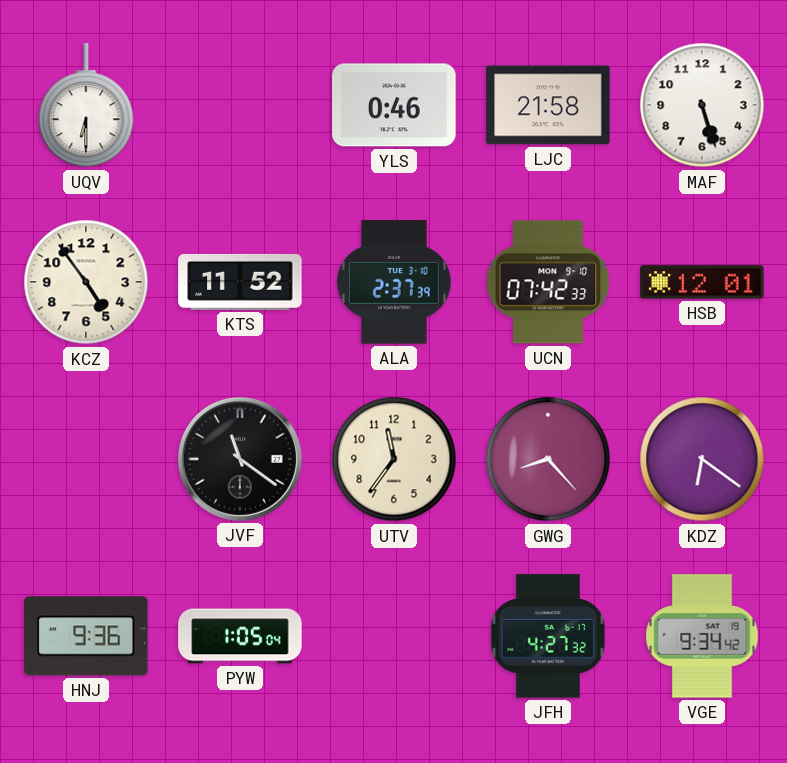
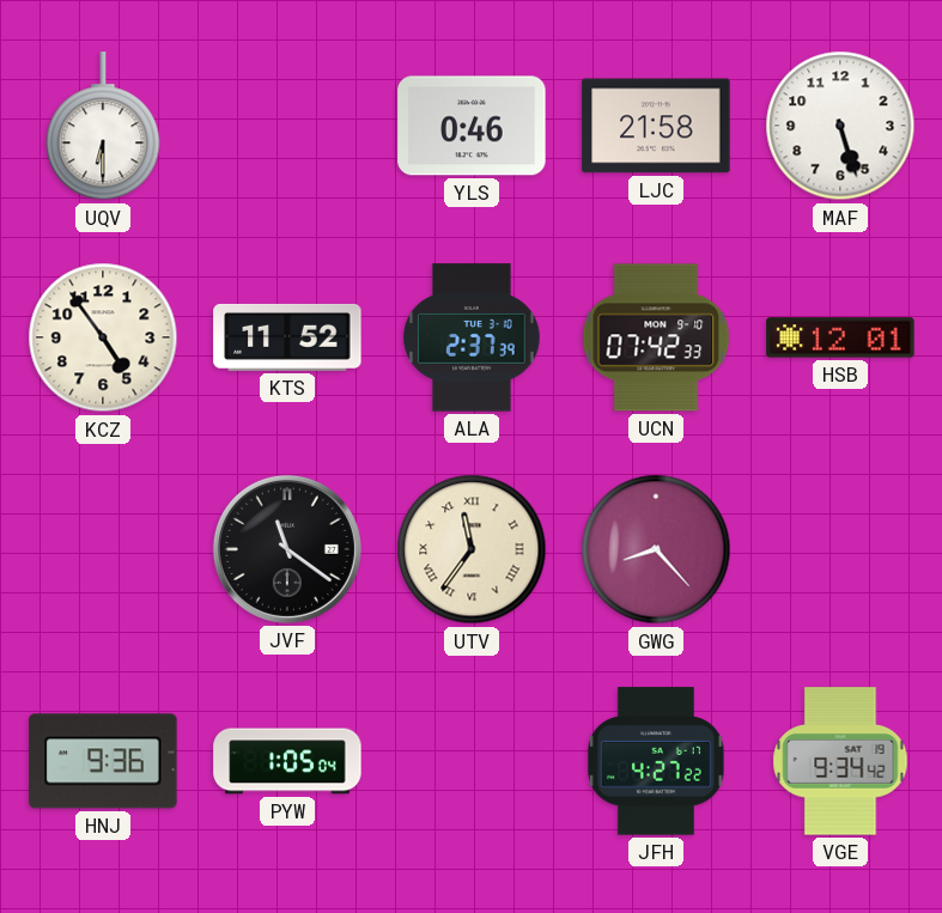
UTV numerals: Arabic -> Roman (472, 549)
KDZ: 6:21 -> none (702, 459)
JFH: 4:27:32 -> 4:27:22 (656, 761)
